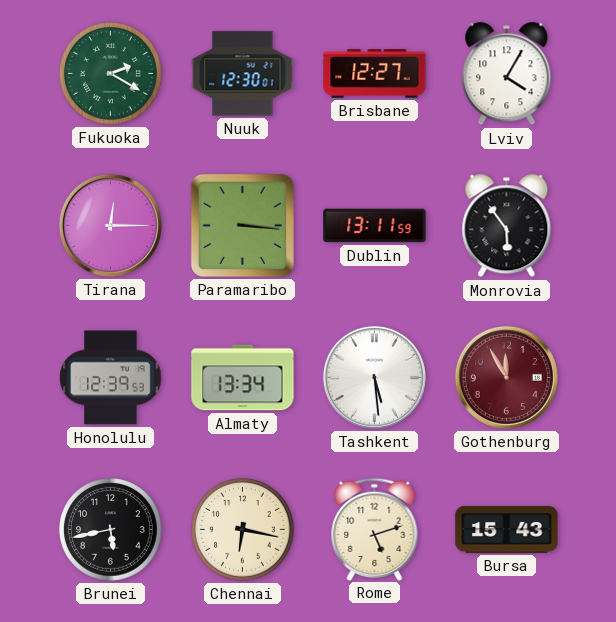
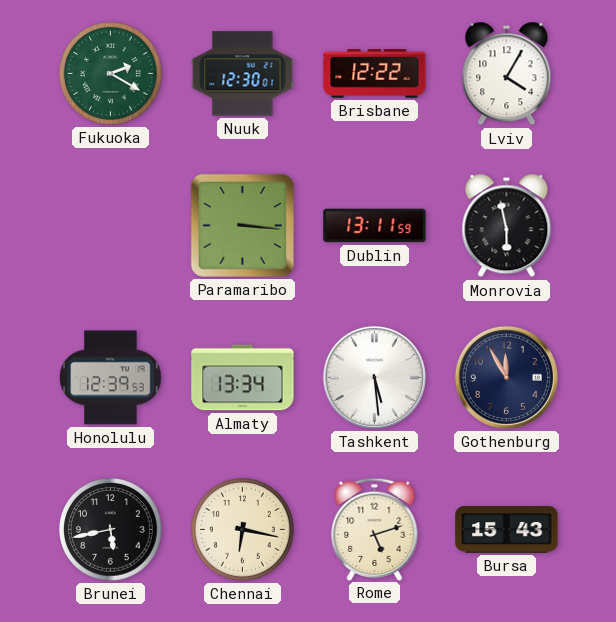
Brisbane: 12:27 -> 12:22 (375, 74)
Tirana: 12:15 -> none (110, 225)
Monrovia: 5:54 -> 5:58 (507, 226)
Gothenburg dial: burgundy -> navy (506, 377)
